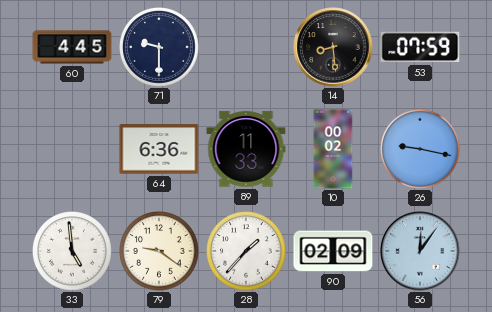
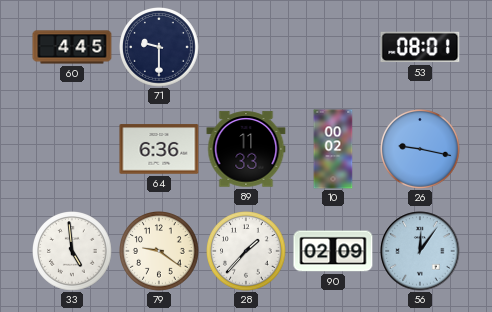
14: 8:29 -> none (333, 47)
53: 07:59 -> 08:01 (420, 47)
